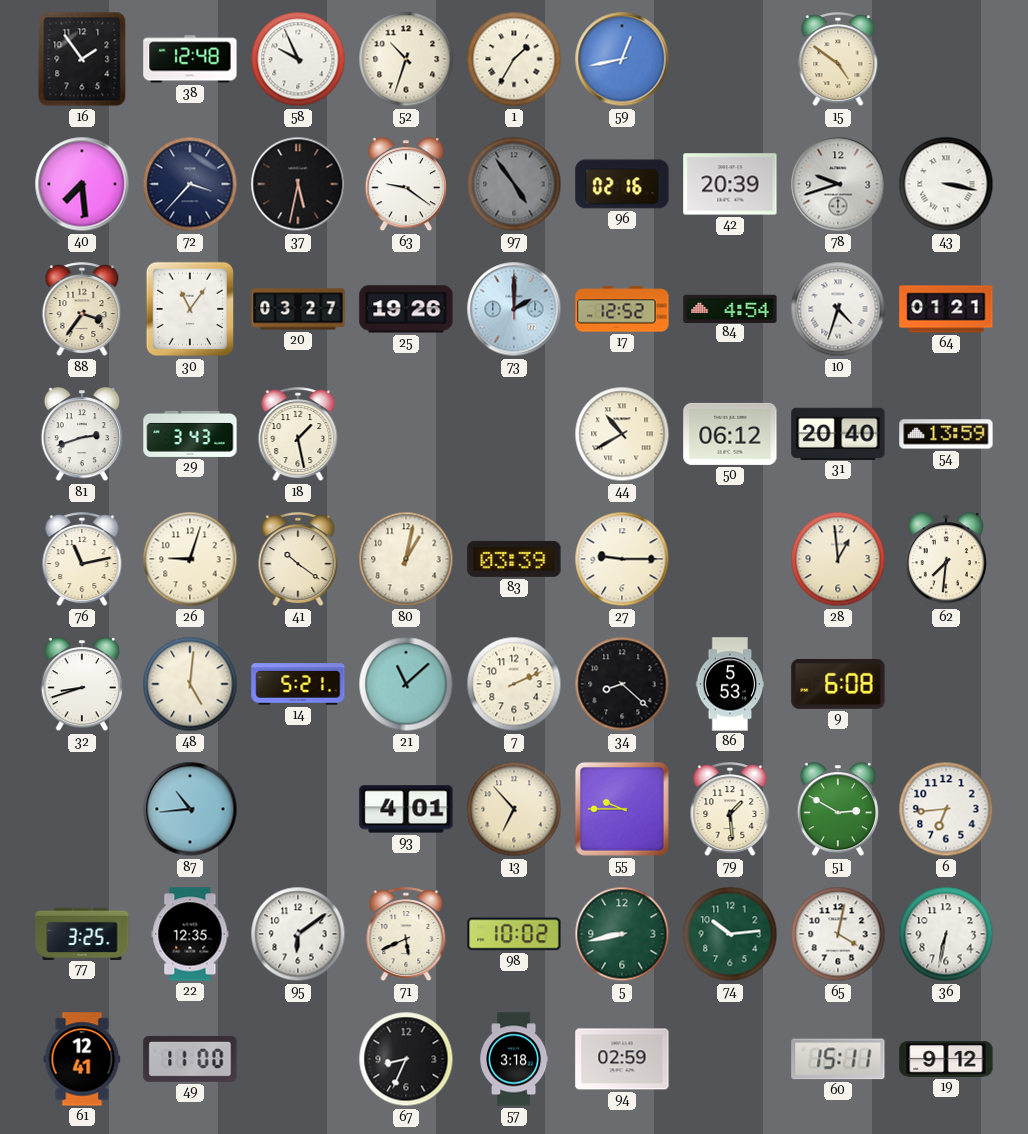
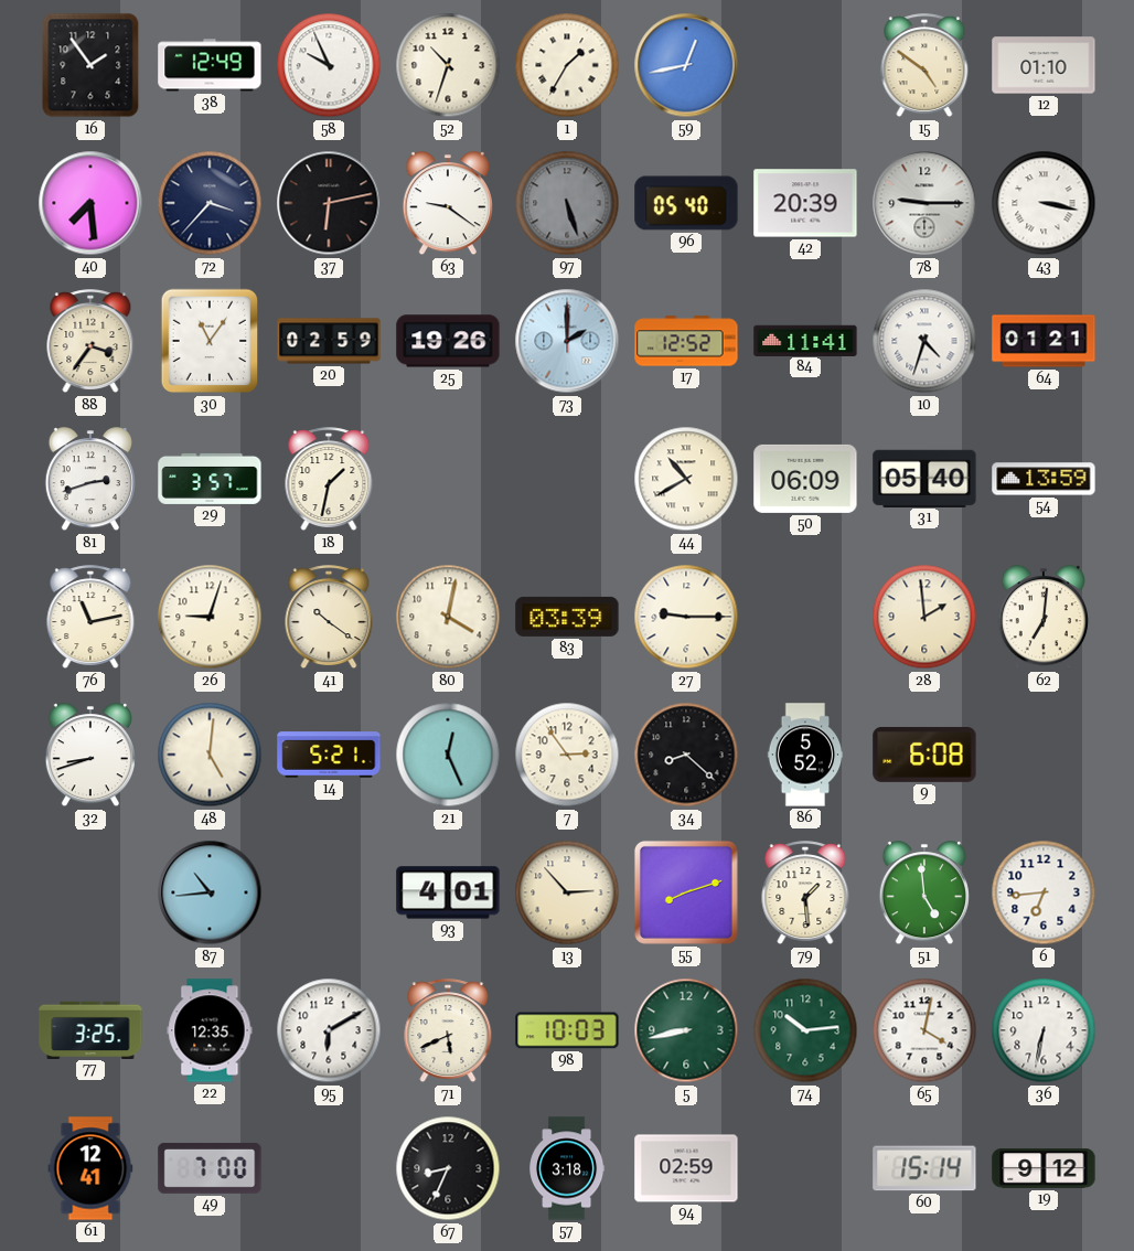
38: 12:48 -> 12:49 (210, 65)
12: none -> 01:10 (1044, 65)
37: 5:32 -> 6:13 (329, 203)
97: 4:54 -> 5:27 (567, 203)
96: 02:16 -> 05:40 (686, 203)
78: 9:42 -> 9:15 (924, 203)
20: 03:27 -> 02:59 (329, 341)
84: 4:54 -> 11:41 (805, 340)
29: 3:43 -> 3:57 (210, 479)
18: 1:28 -> 1:32 (329, 480)
50: 06:12 -> 06:09 (805, 479)
31: 20:40 -> 05:40 (924, 478)
80: 1:02 -> 4:02 (448, 617)
28: 12:59 -> 1:59 (924, 617)
62: 7:31 -> 7:01 (1044, 618)
21: 11:08 -> 12:26 (448, 755)
7: 2:11 -> 2:54 (567, 755)
86: 5:53 -> 5:52 (805, 755)
13: 6:53 -> 2:53 (567, 892)
55: 9:45 -> 8:12 (686, 892)
51: 2:50 -> 4:59 (924, 894)
95: 6:09 -> 6:10 (329, 1030)
98: 10:02 -> 10:03 (567, 1030)
49: 11:00 -> 7:00 (210, 1168)
60: 15:11 -> 15:14 (924, 1168)
